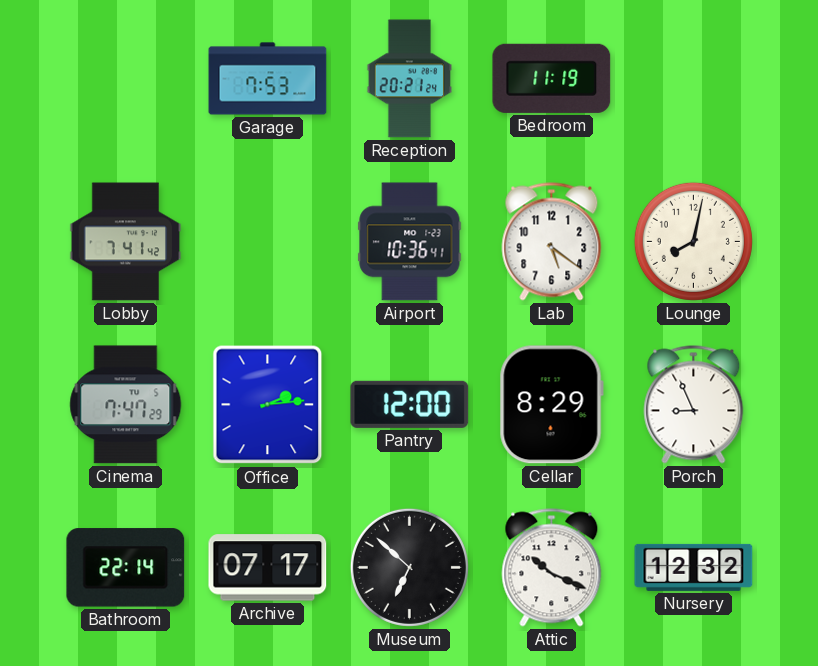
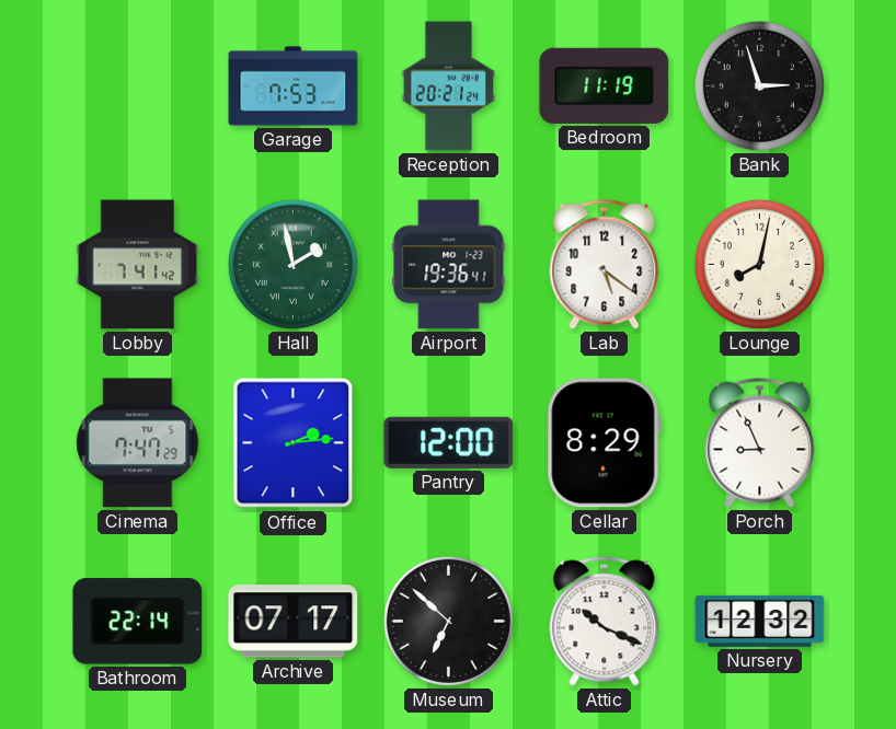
Bank: none -> 2:57 (759, 85)
Hall: none -> 1:58 (292, 264)
Airport: 10:36 -> 19:36 (449, 265)
